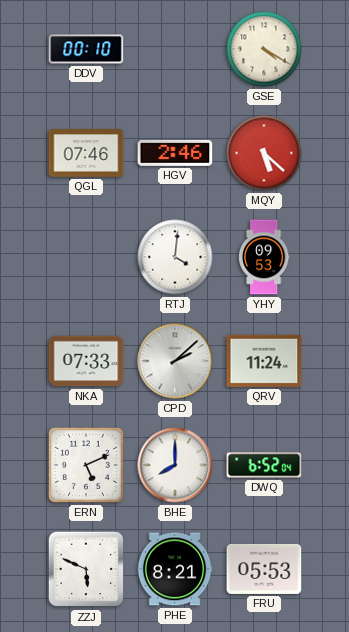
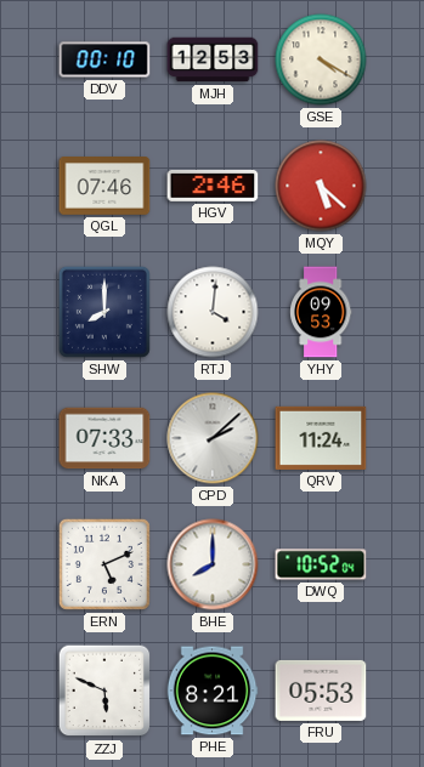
MJH: none -> 12:53 (213, 59)
SHW: none -> 8:00 (104, 312)
DWQ: 6:52 -> 10:52 (321, 564)
